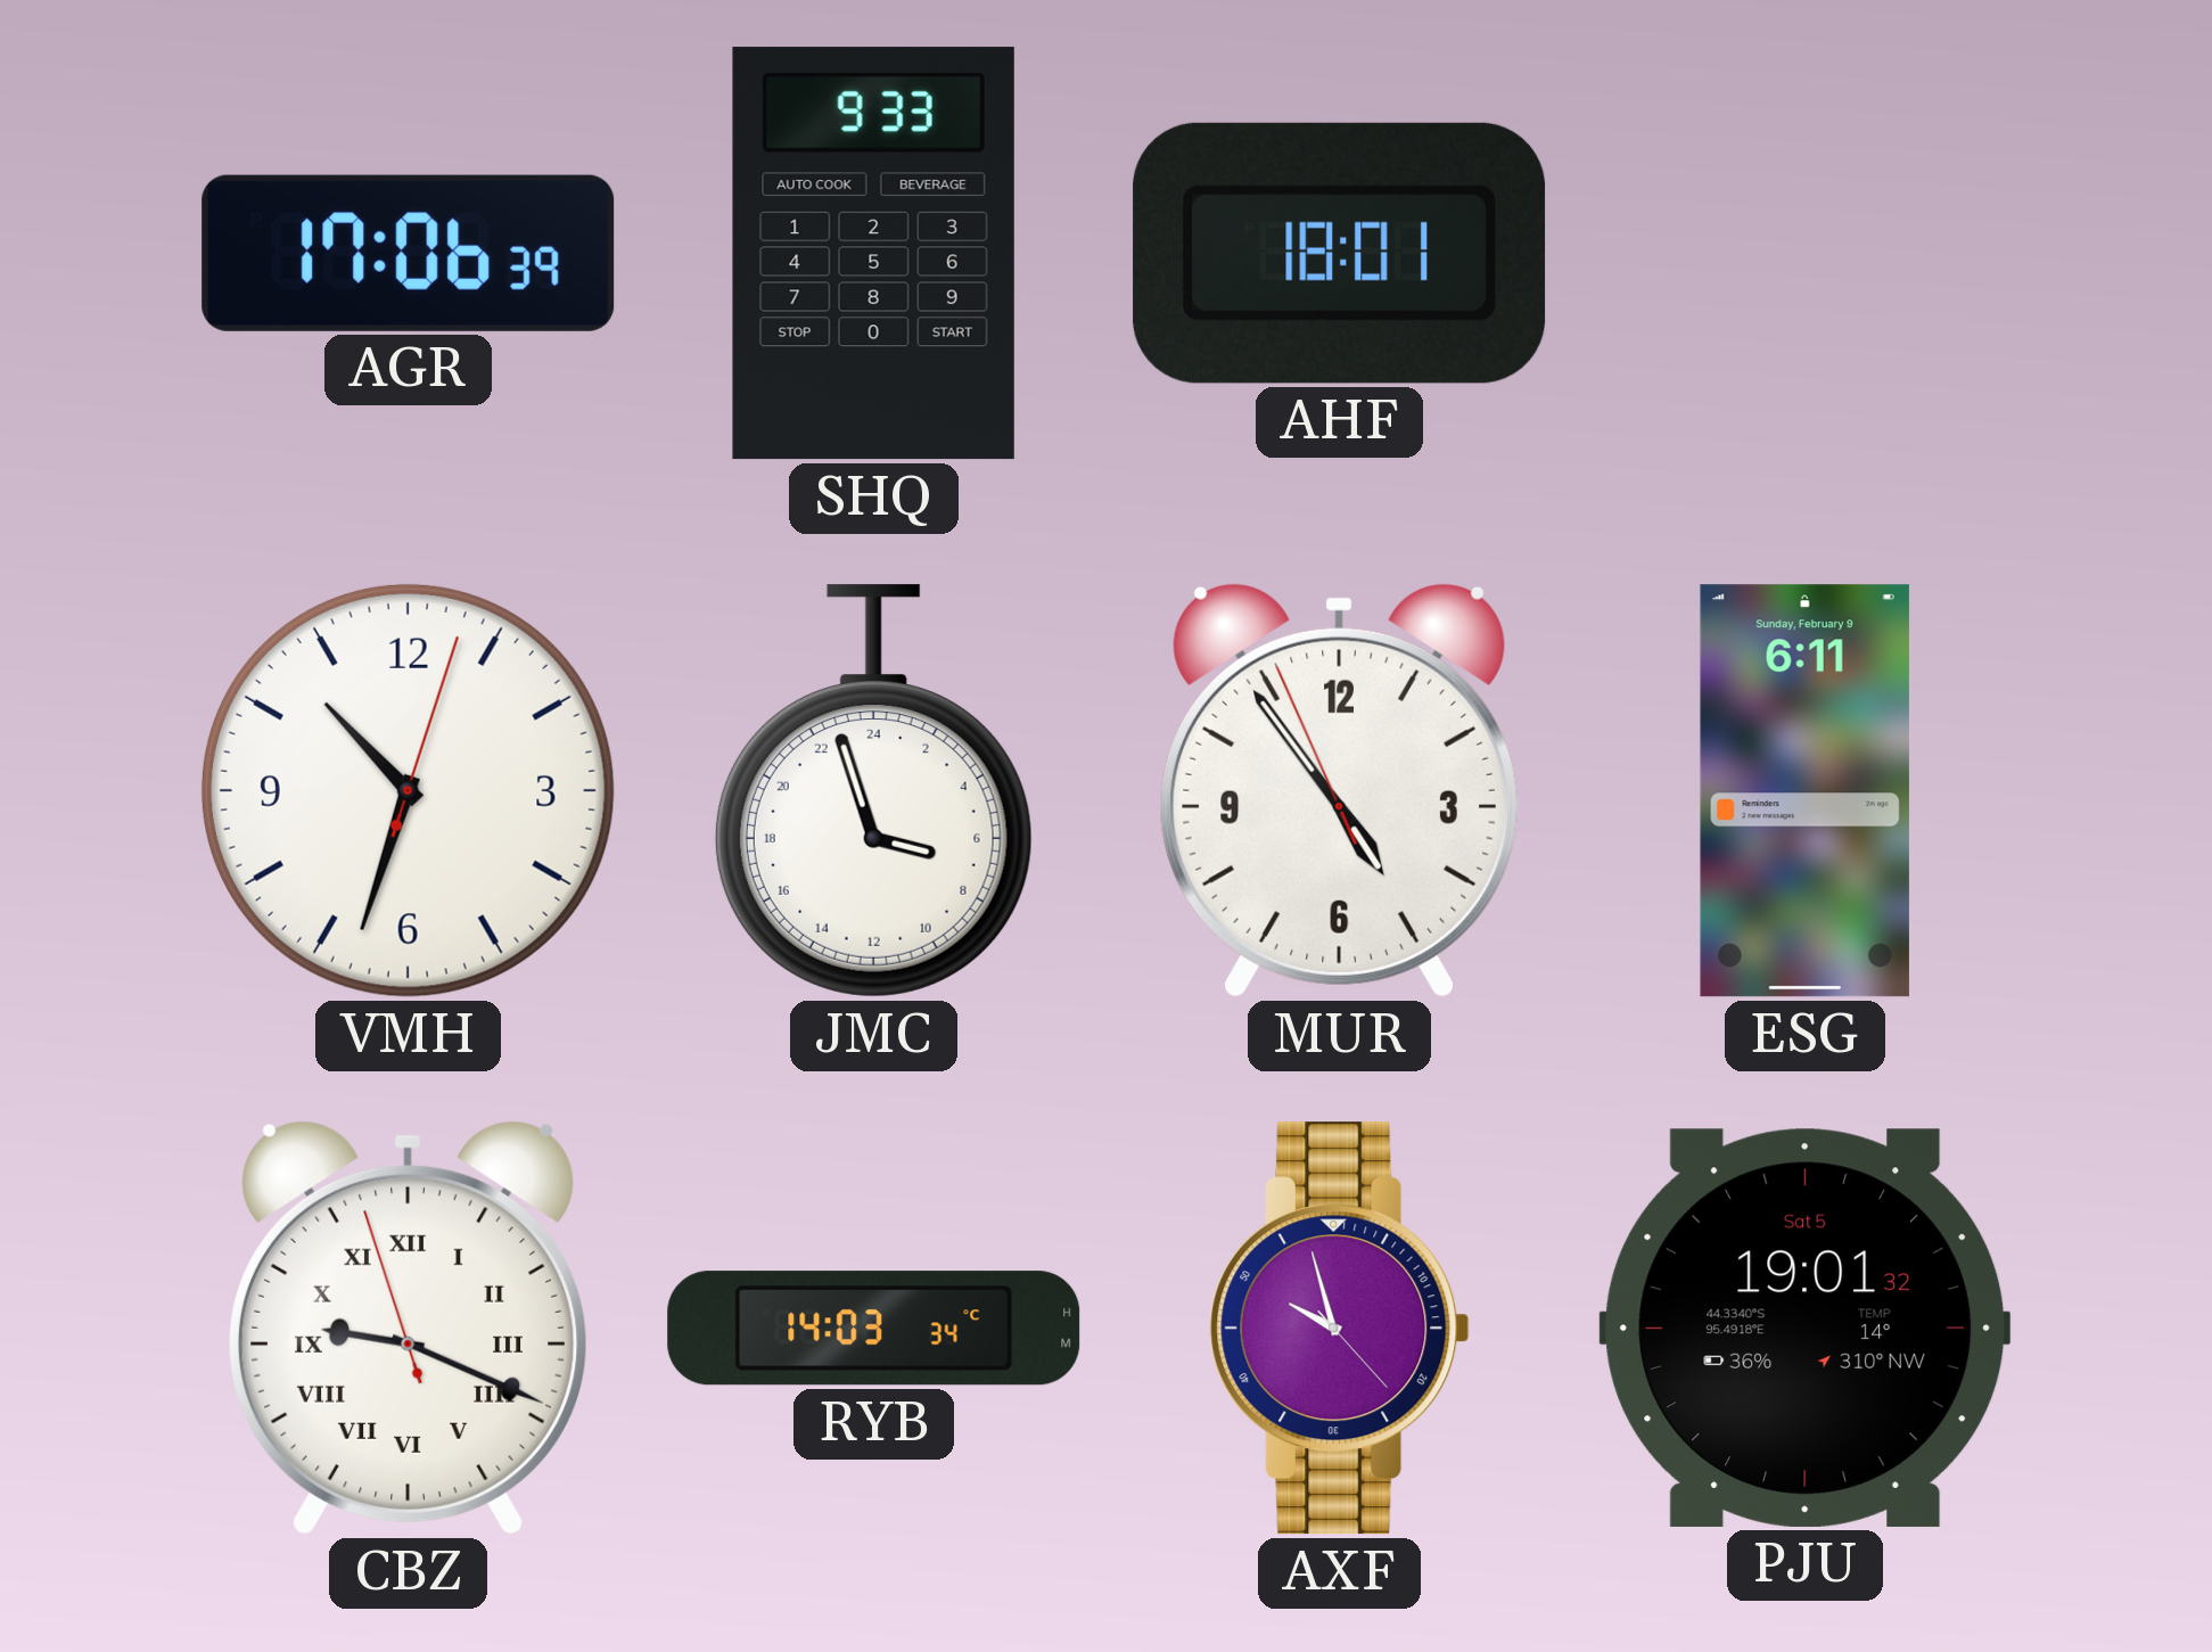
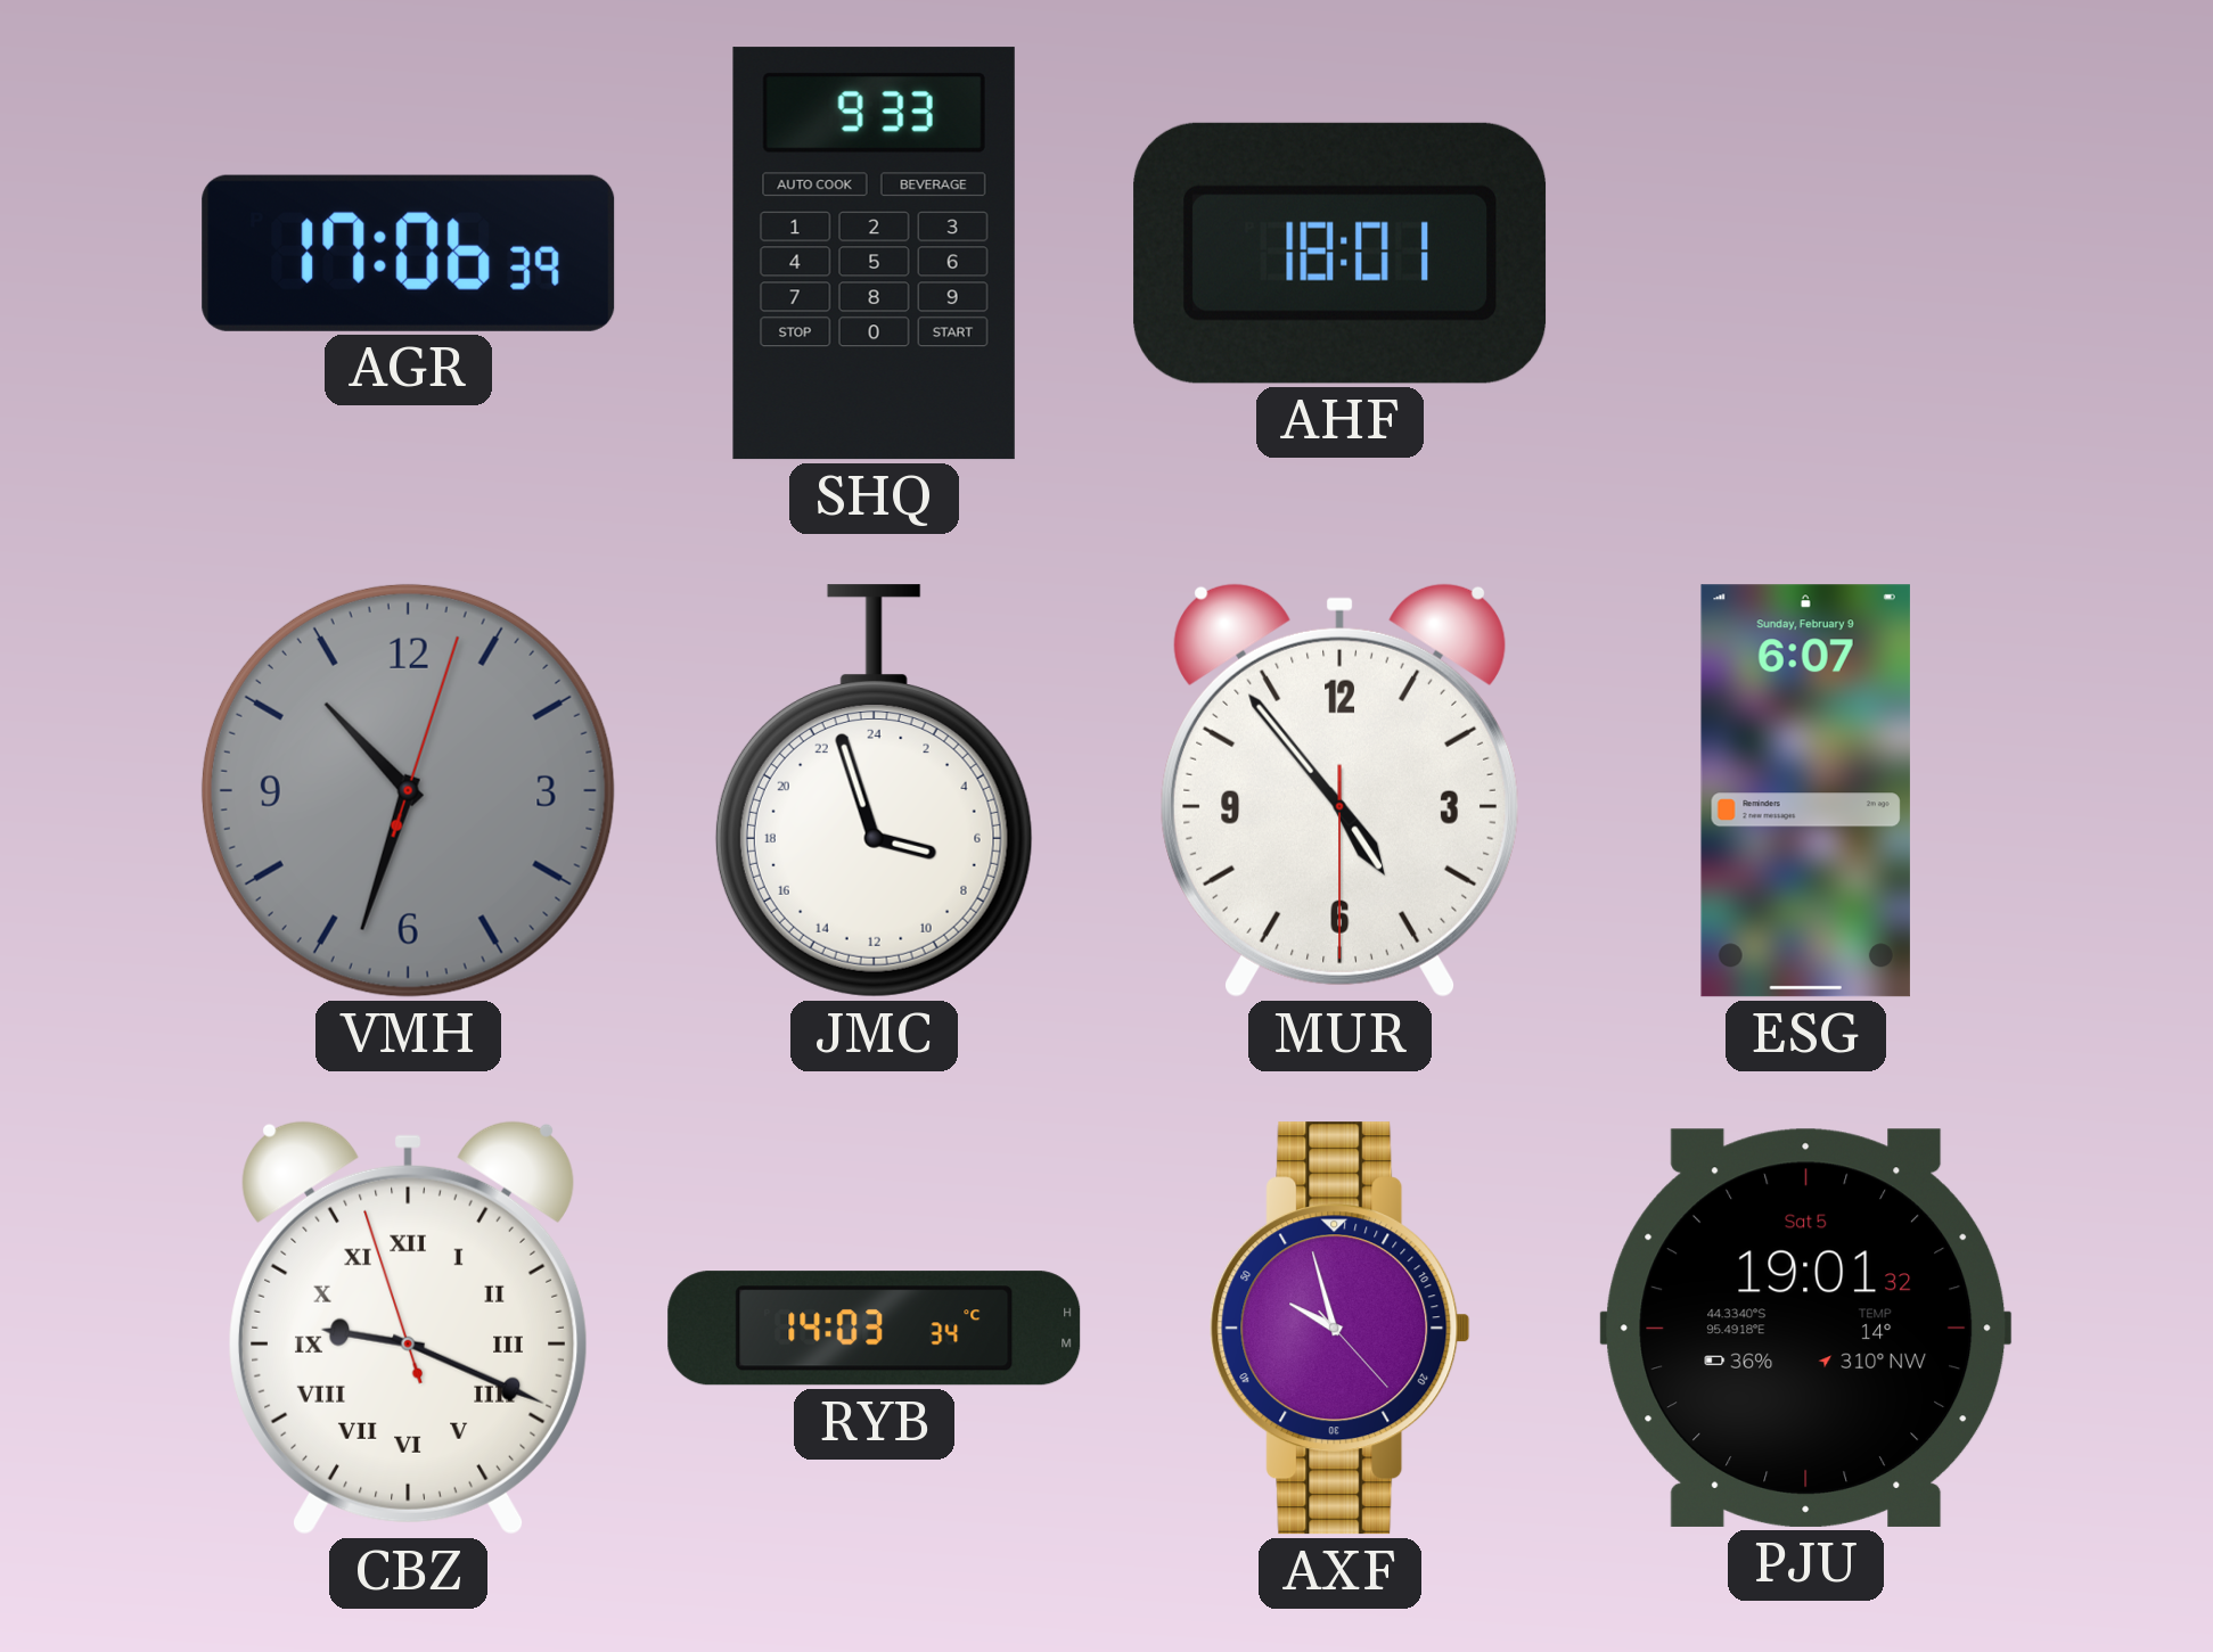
VMH dial: white -> grey (408, 790)
MUR: 4:53:56 -> 4:53:30 (1341, 790)
ESG: 6:11 -> 6:07 (1805, 791)
